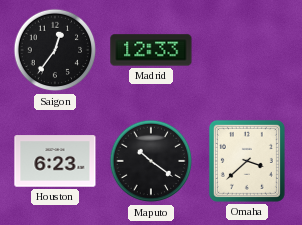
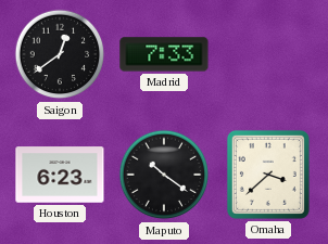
Saigon: 12:36 -> 12:39 (60, 54)
Madrid: 12:33 -> 7:33 (164, 54)
